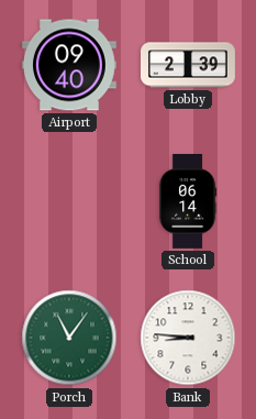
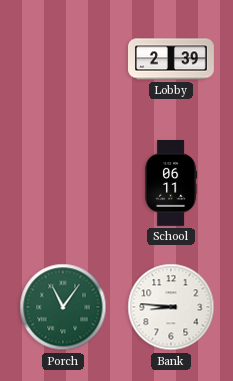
Airport: 09:40 -> none (69, 65)
School: 06:14 -> 06:11 (171, 184)
